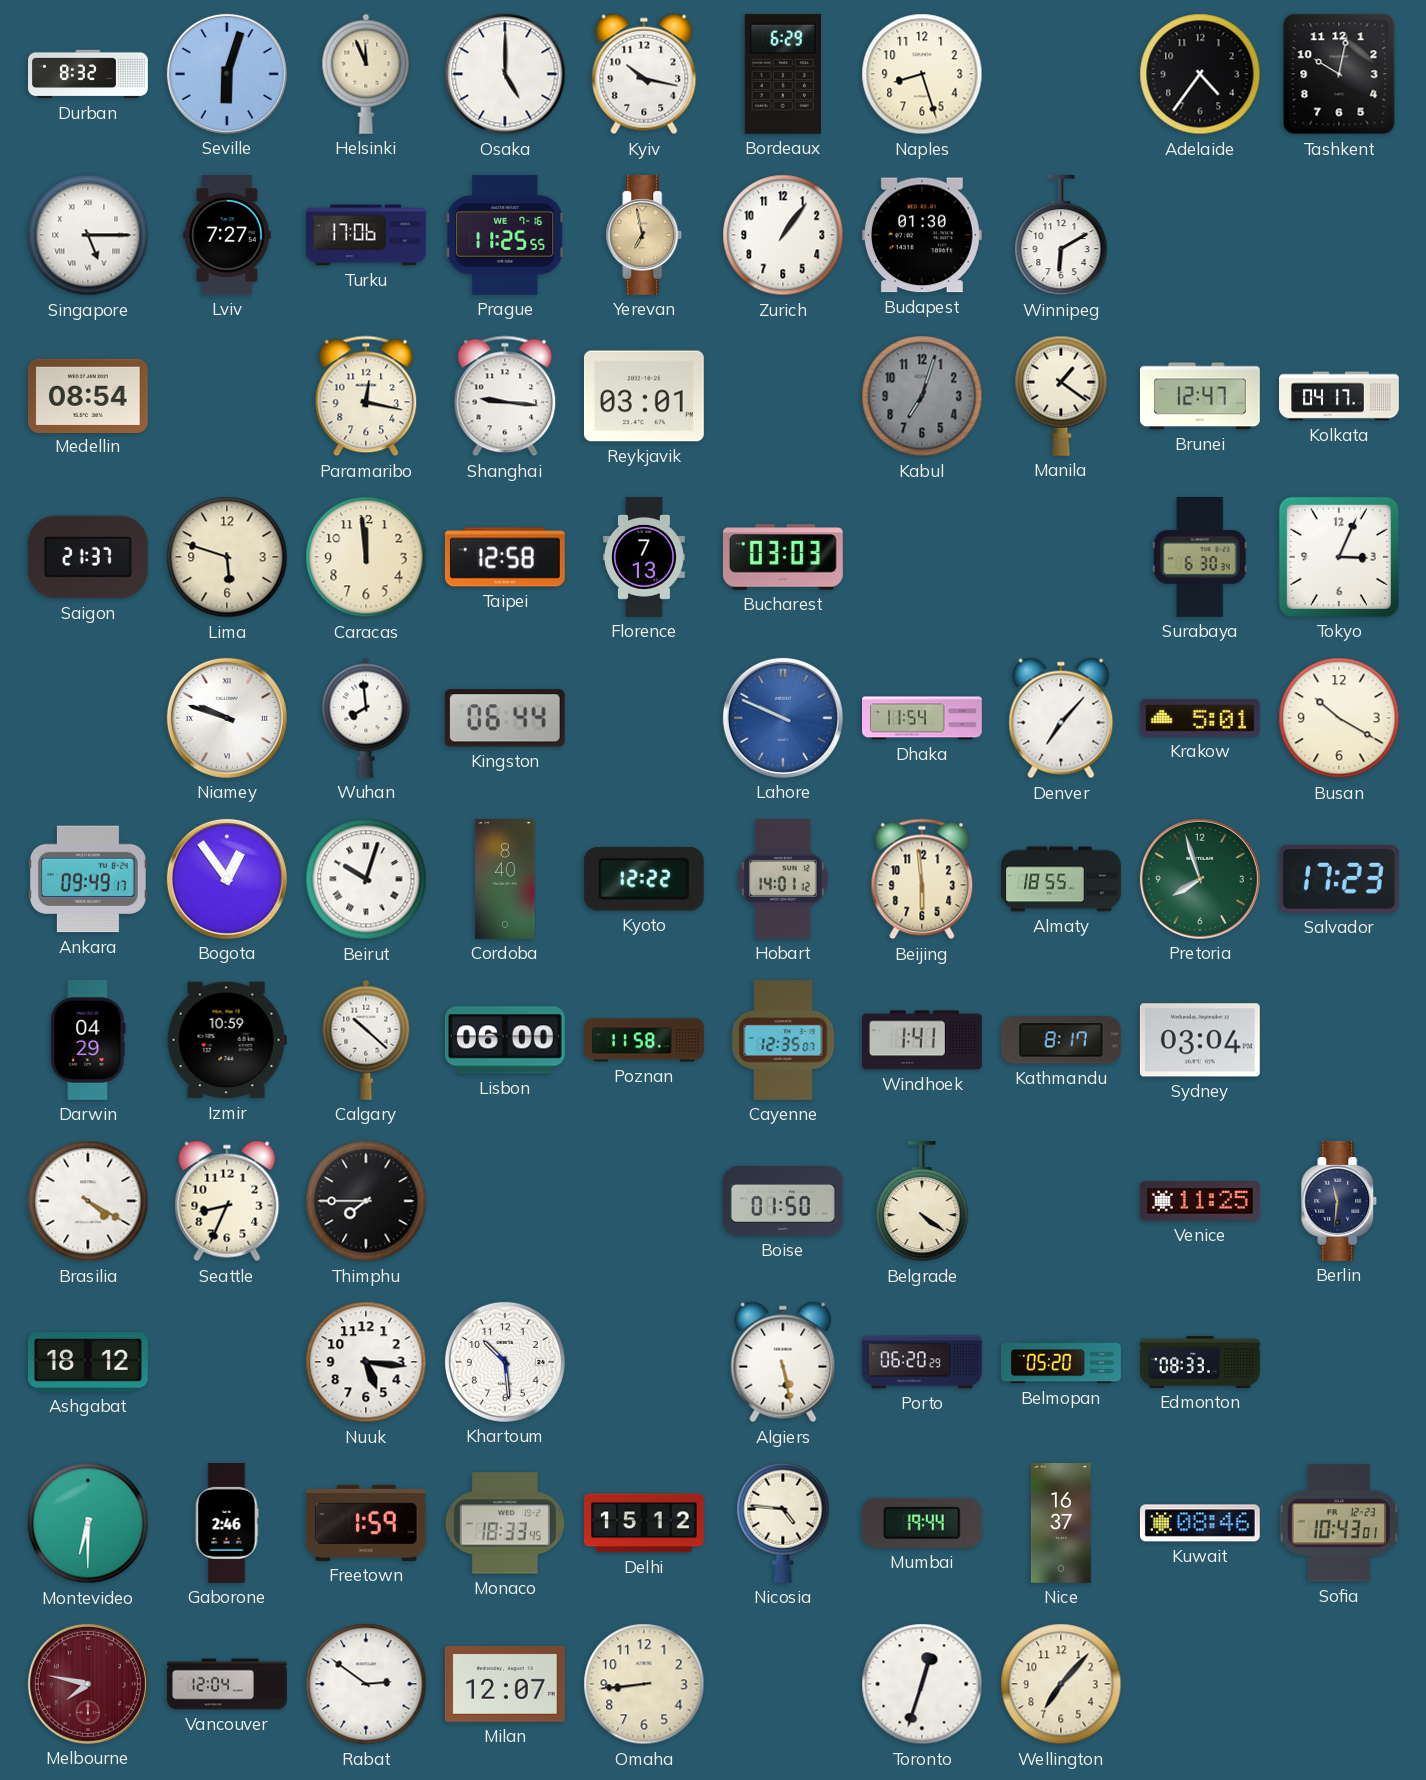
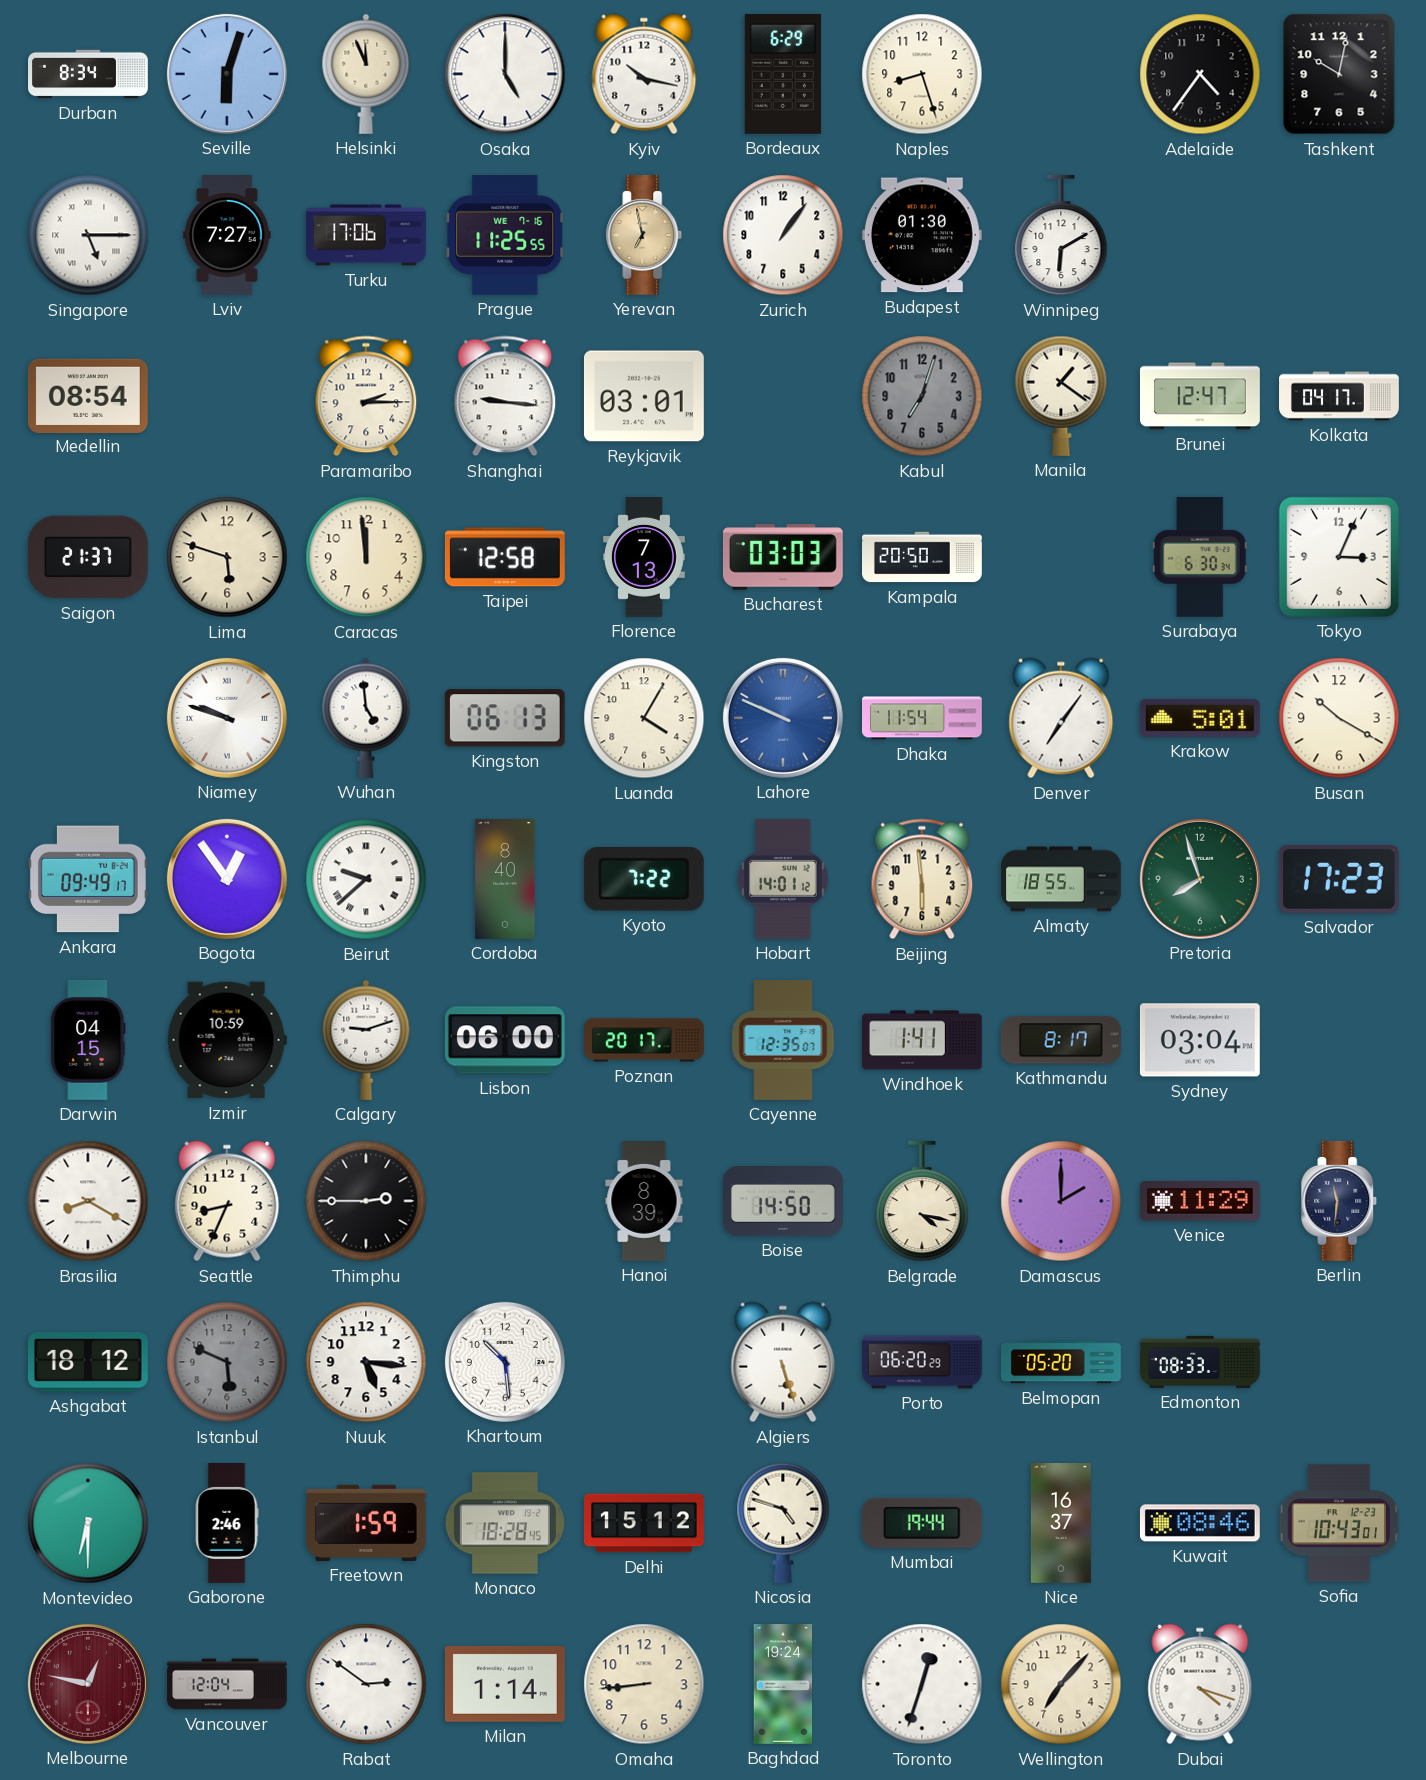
Durban: 8:32 -> 8:34 (88, 74)
Paramaribo: 12:17 -> 2:15 (366, 396)
Kampala: none -> 20:50 (923, 557)
Wuhan: 7:59 -> 4:59 (366, 718)
Kingston: 06:44 -> 06:13 (505, 718)
Luanda: none -> 4:05 (644, 718)
Denver: 7:07 -> 7:06 (1061, 718)
Beirut: 10:03 -> 9:38 (366, 879)
Kyoto: 12:22 -> 7:22 (644, 879)
Darwin: 04:29 -> 04:15 (88, 1040)
Calgary: 10:22 -> 9:12 (366, 1040)
Poznan: 11:58 -> 20:17 (645, 1040)
Brasilia: 4:20 -> 8:20 (88, 1201)
Thimphu: 7:45 -> 2:45 (366, 1201)
Hanoi: none -> 8:39 (644, 1202)
Boise: 01:50 -> 14:50 (784, 1202)
Belgrade: 4:21 -> 4:17 (922, 1201)
Damascus: none -> 2:00 (1061, 1201)
Venice: 11:25 -> 11:29 (1200, 1201)
Istanbul: none -> 5:49 (227, 1362)
Algiers: 5:28 -> 5:27 (783, 1362)
Monaco: 18:33 -> 18:28 (505, 1523)
Nicosia: 4:46 -> 4:48 (783, 1523)
Melbourne: 7:47 -> 12:47 (88, 1684)
Milan: 12:07 -> 1:14 (505, 1684)
Baghdad: none -> 19:24 (783, 1685)
Dubai: none -> 4:18 (1200, 1684)
